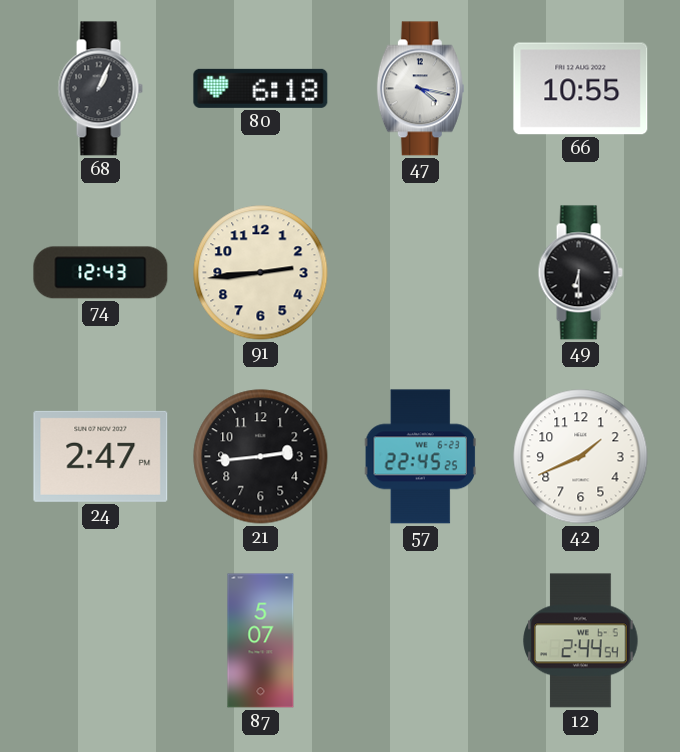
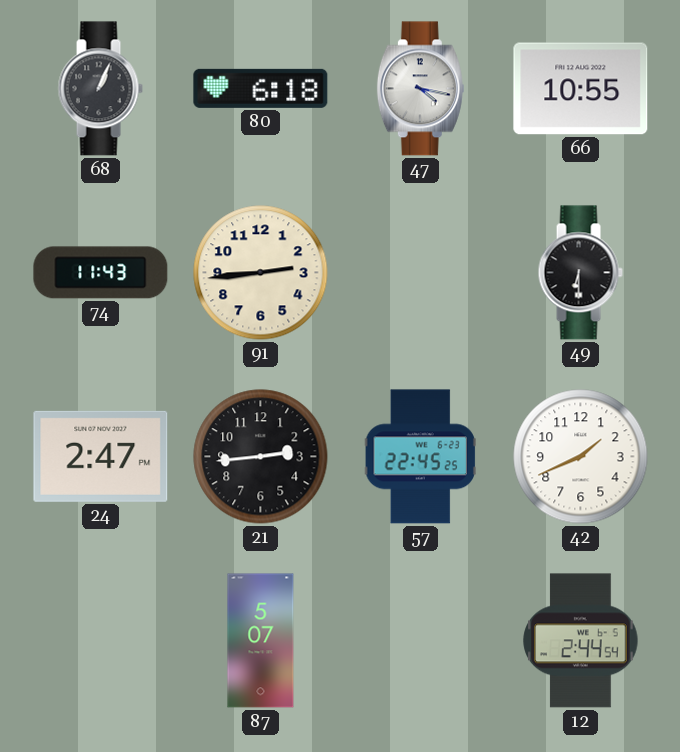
74: 12:43 -> 11:43 (101, 273)
